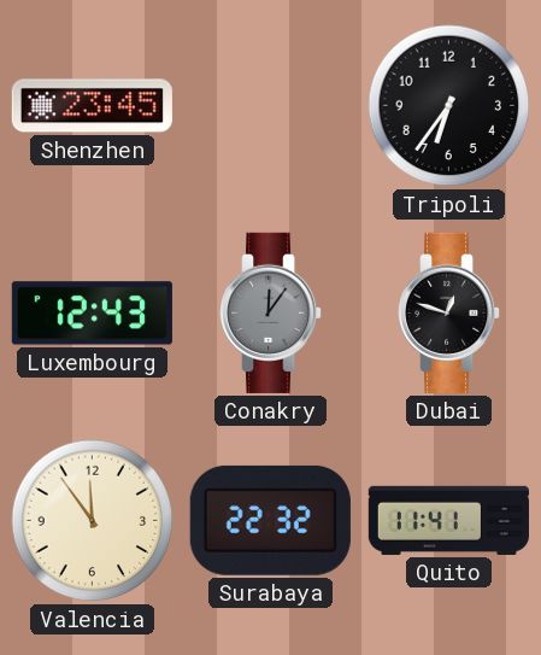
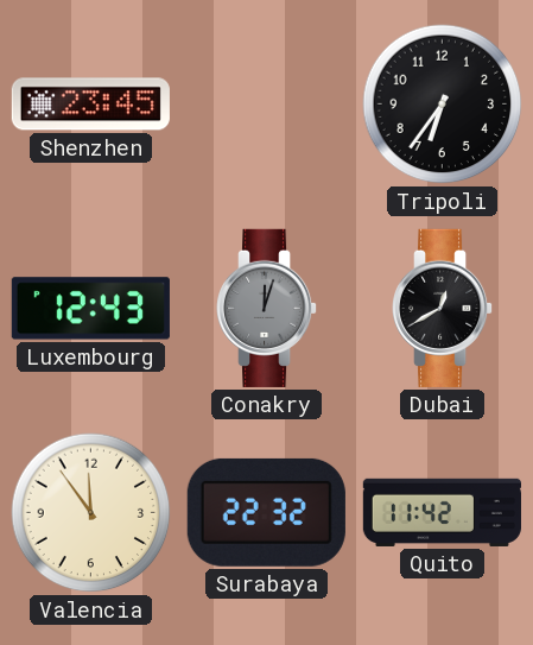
Conakry: 12:06 -> 12:03 (268, 308)
Dubai: 12:48 -> 12:40 (444, 308)
Quito: 11:41 -> 11:42 (442, 512)
